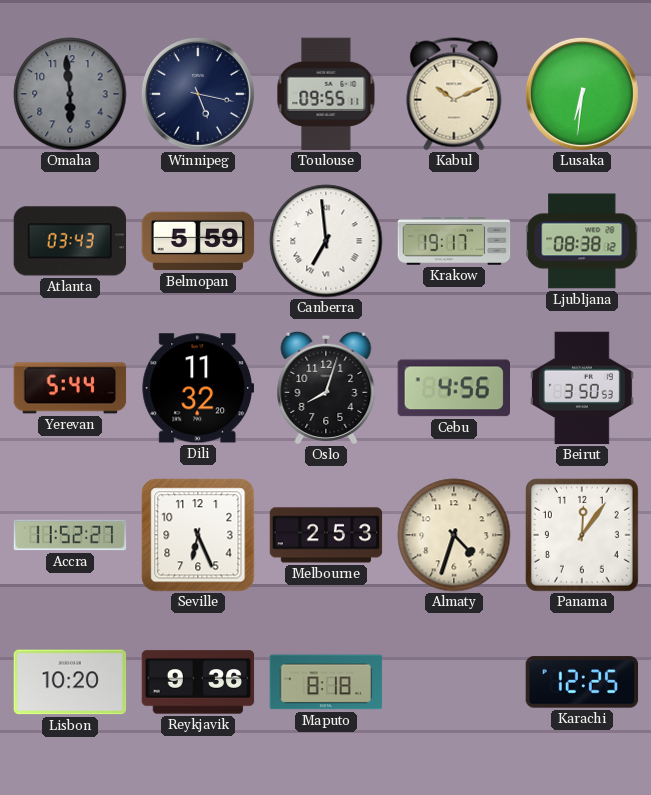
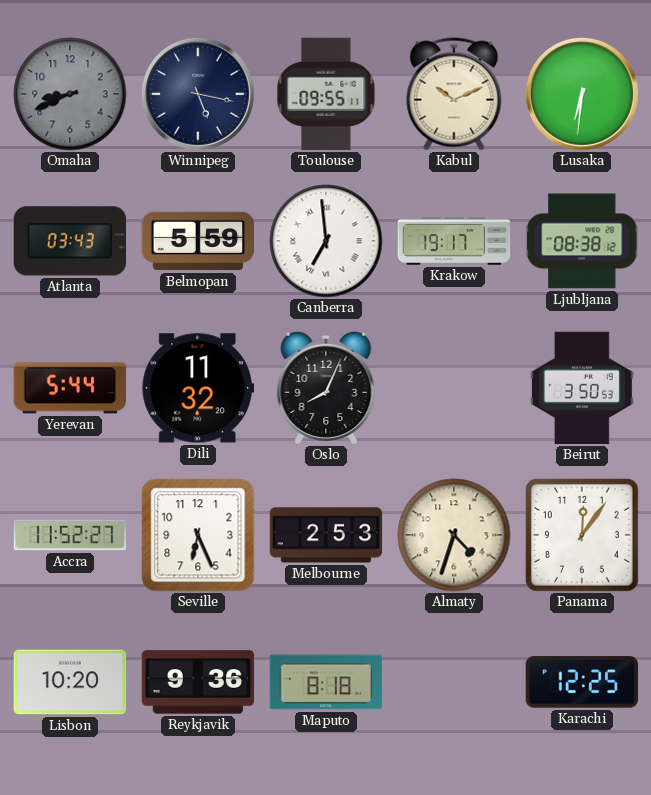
Omaha: 5:59 -> 8:41 (70, 94)
Oslo: 8:03 -> 8:04 (326, 388)
Cebu: 4:56 -> none (453, 388)
